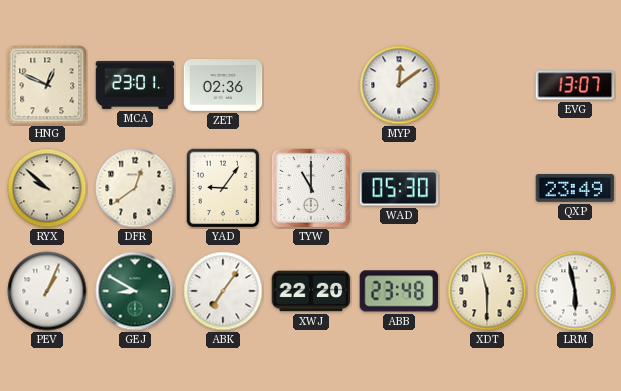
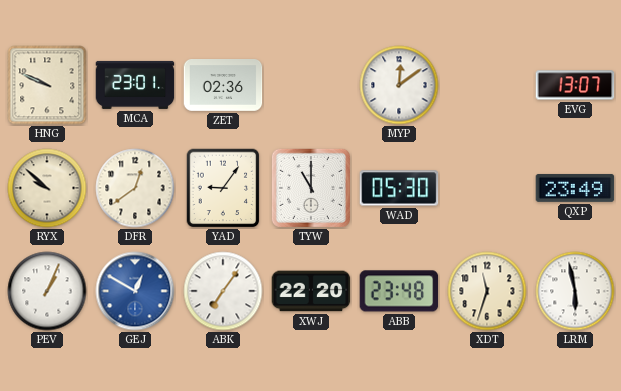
HNG: 12:49 -> 9:49 (47, 85)
GEJ: 8:50 -> 12:50 (135, 291)
GEJ dial: green -> blue (135, 291)
XDT: 11:30 -> 11:33 (487, 291)
